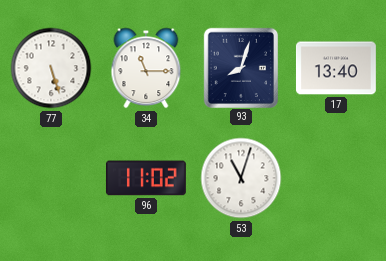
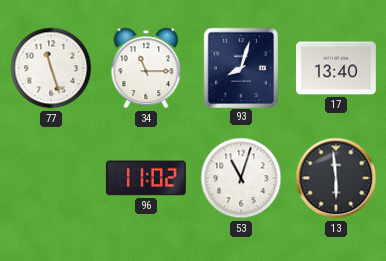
77: 5:27 -> 11:27 (51, 68)
13: none -> 5:59 (336, 178)
